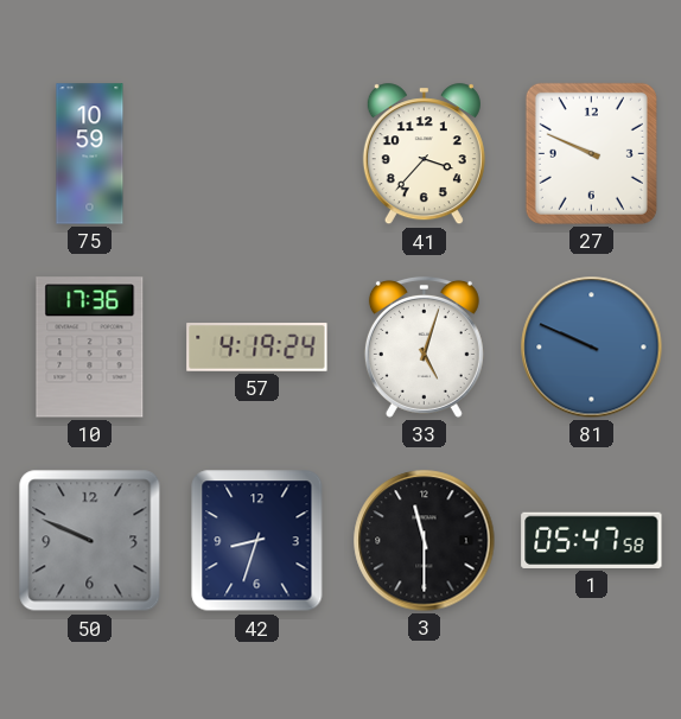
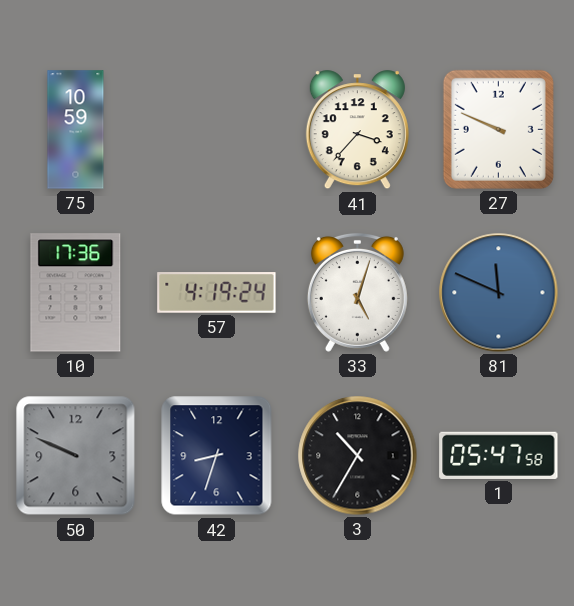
81: 9:49 -> 11:49 (499, 293)
3: 11:30 -> 10:35 (358, 456)
